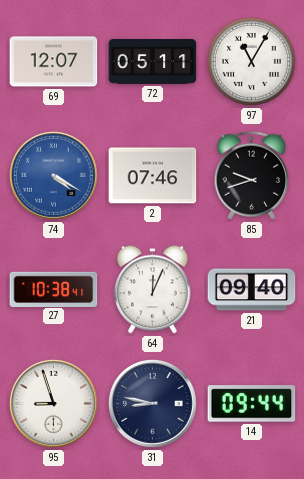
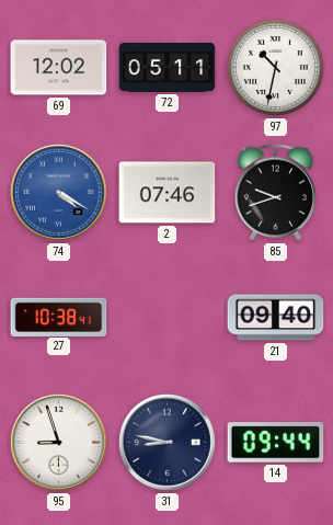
69: 12:07 -> 12:02 (59, 68)
97: 11:05 -> 10:32 (275, 67)
64: 12:04 -> none (153, 290)
